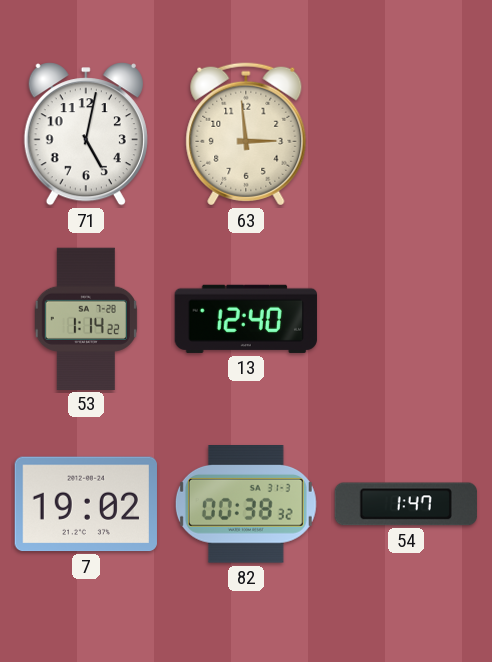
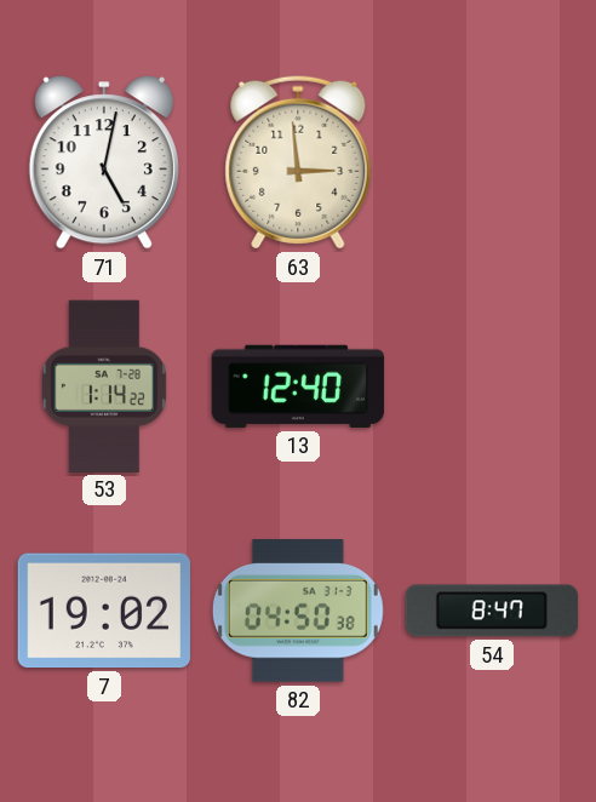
82: 00:38 -> 04:50 (298, 612)
54: 1:47 -> 8:47 (492, 611)
